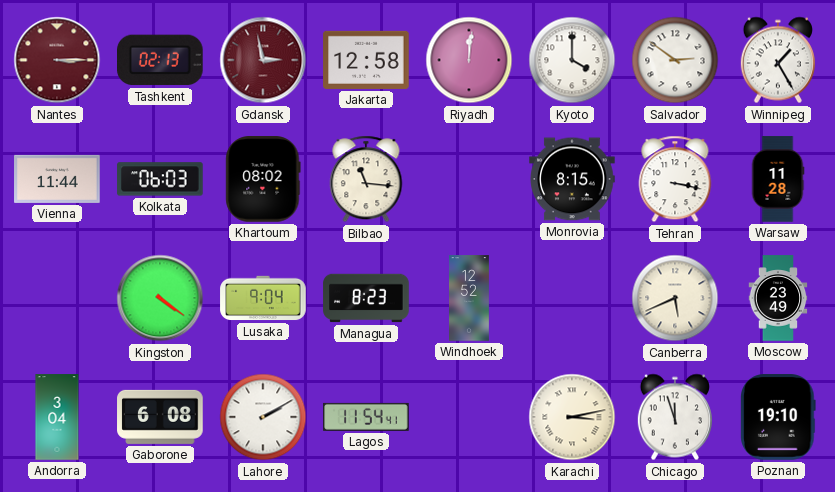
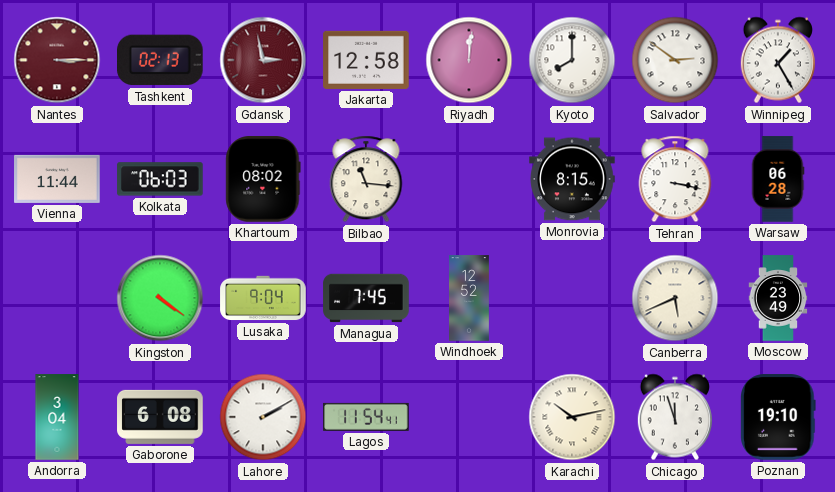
Kyoto: 4:00 -> 8:00 (572, 60)
Warsaw: 11:28 -> 06:28 (778, 179)
Managua: 8:23 -> 7:45 (366, 298)
Karachi: 3:13 -> 10:13 (572, 417)
